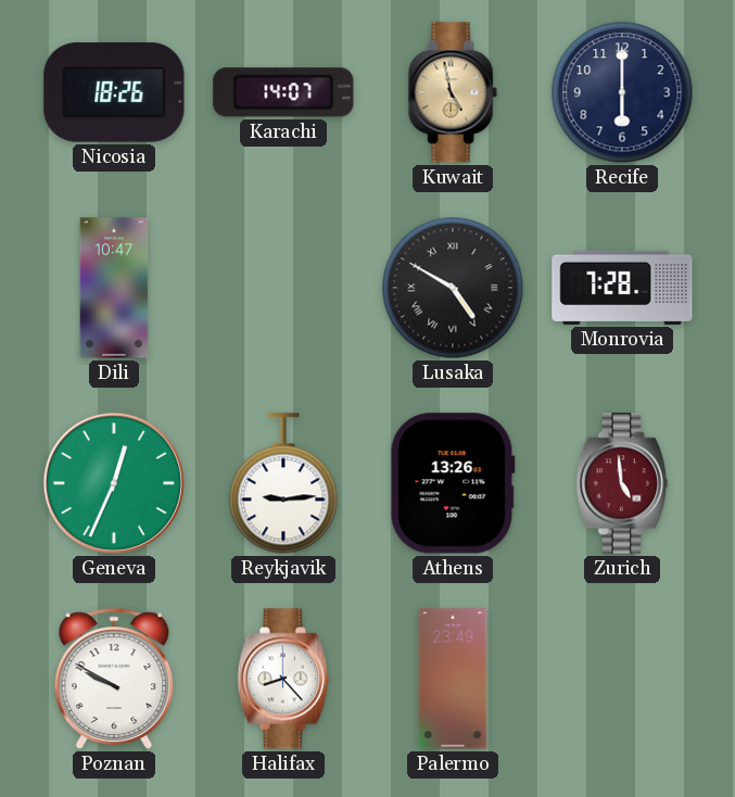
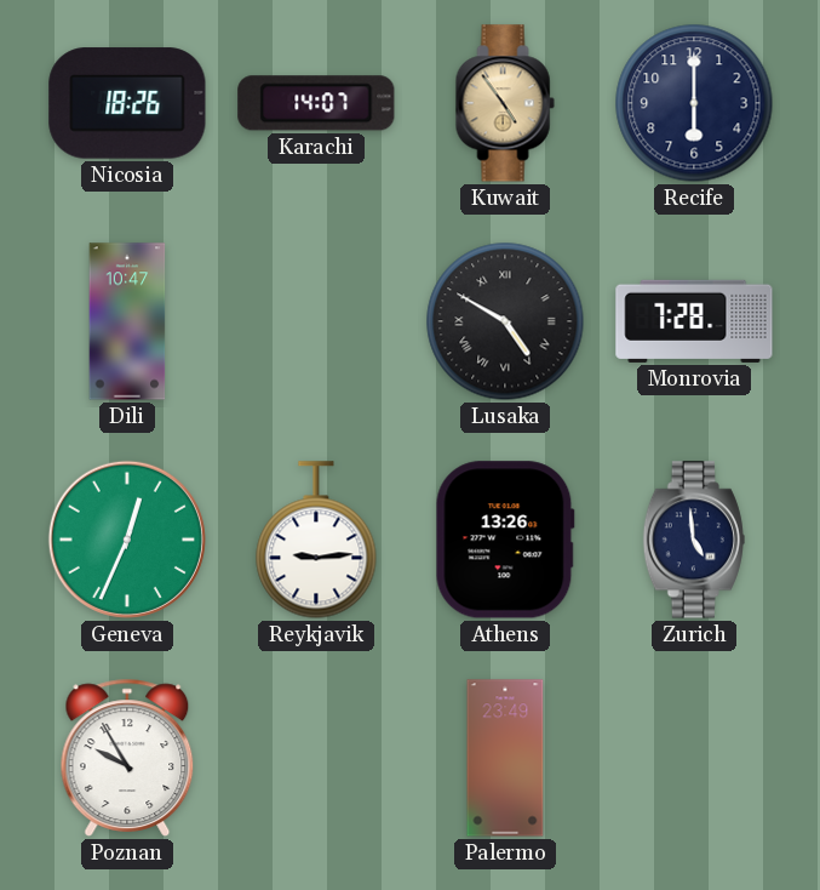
Kuwait: 4:58 -> 4:54 (505, 103)
Zurich dial: burgundy -> navy (694, 540)
Poznan: 9:50 -> 9:55 (127, 758)
Halifax: 8:23 -> none (283, 679)
